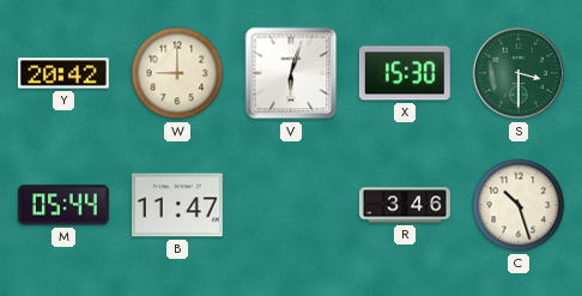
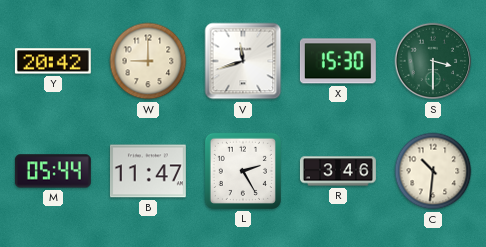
V: 6:03 -> 11:42 (243, 61)
L: none -> 2:25 (243, 171)
C: 10:27 -> 10:31 (433, 171)
